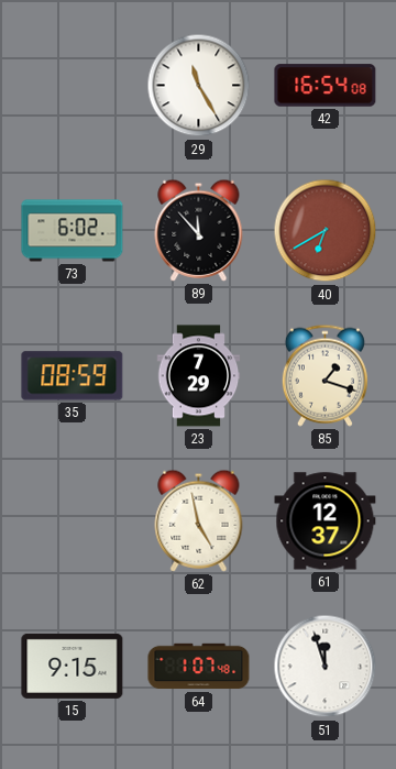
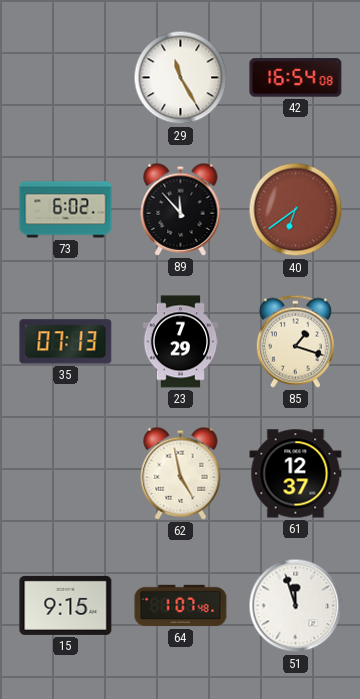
40: 6:40 -> 6:39 (296, 210)
35: 08:59 -> 07:13 (66, 342)
